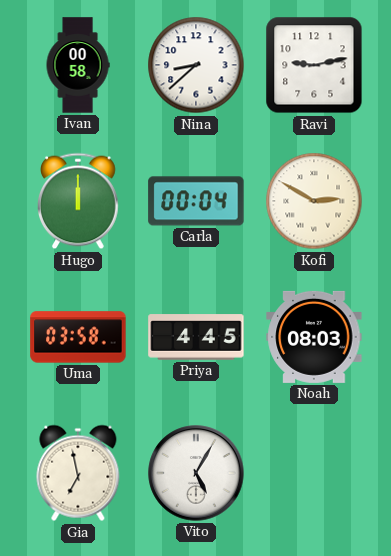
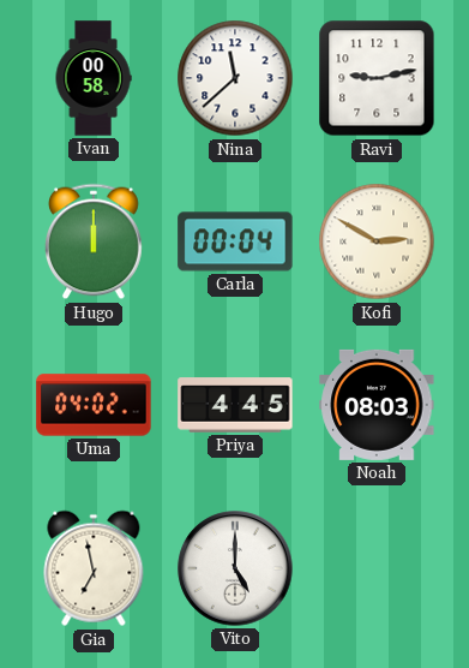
Nina: 8:38 -> 11:38 (235, 78)
Uma: 03:58 -> 04:02 (94, 405)
Vito: 5:05 -> 5:00 (235, 568)
